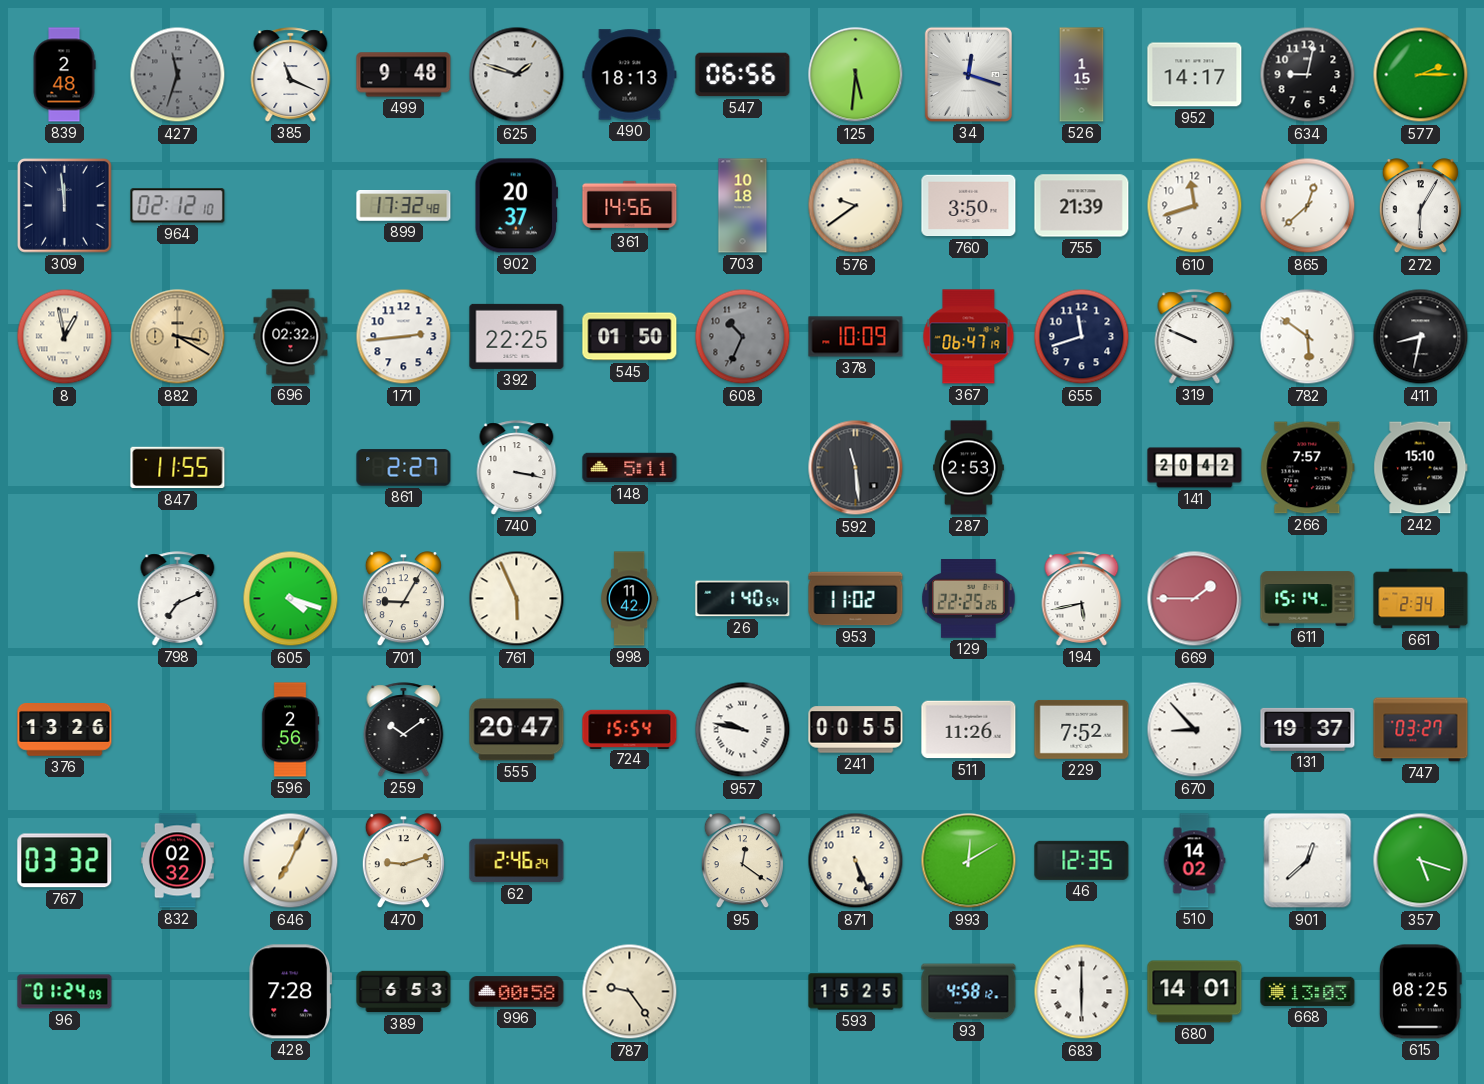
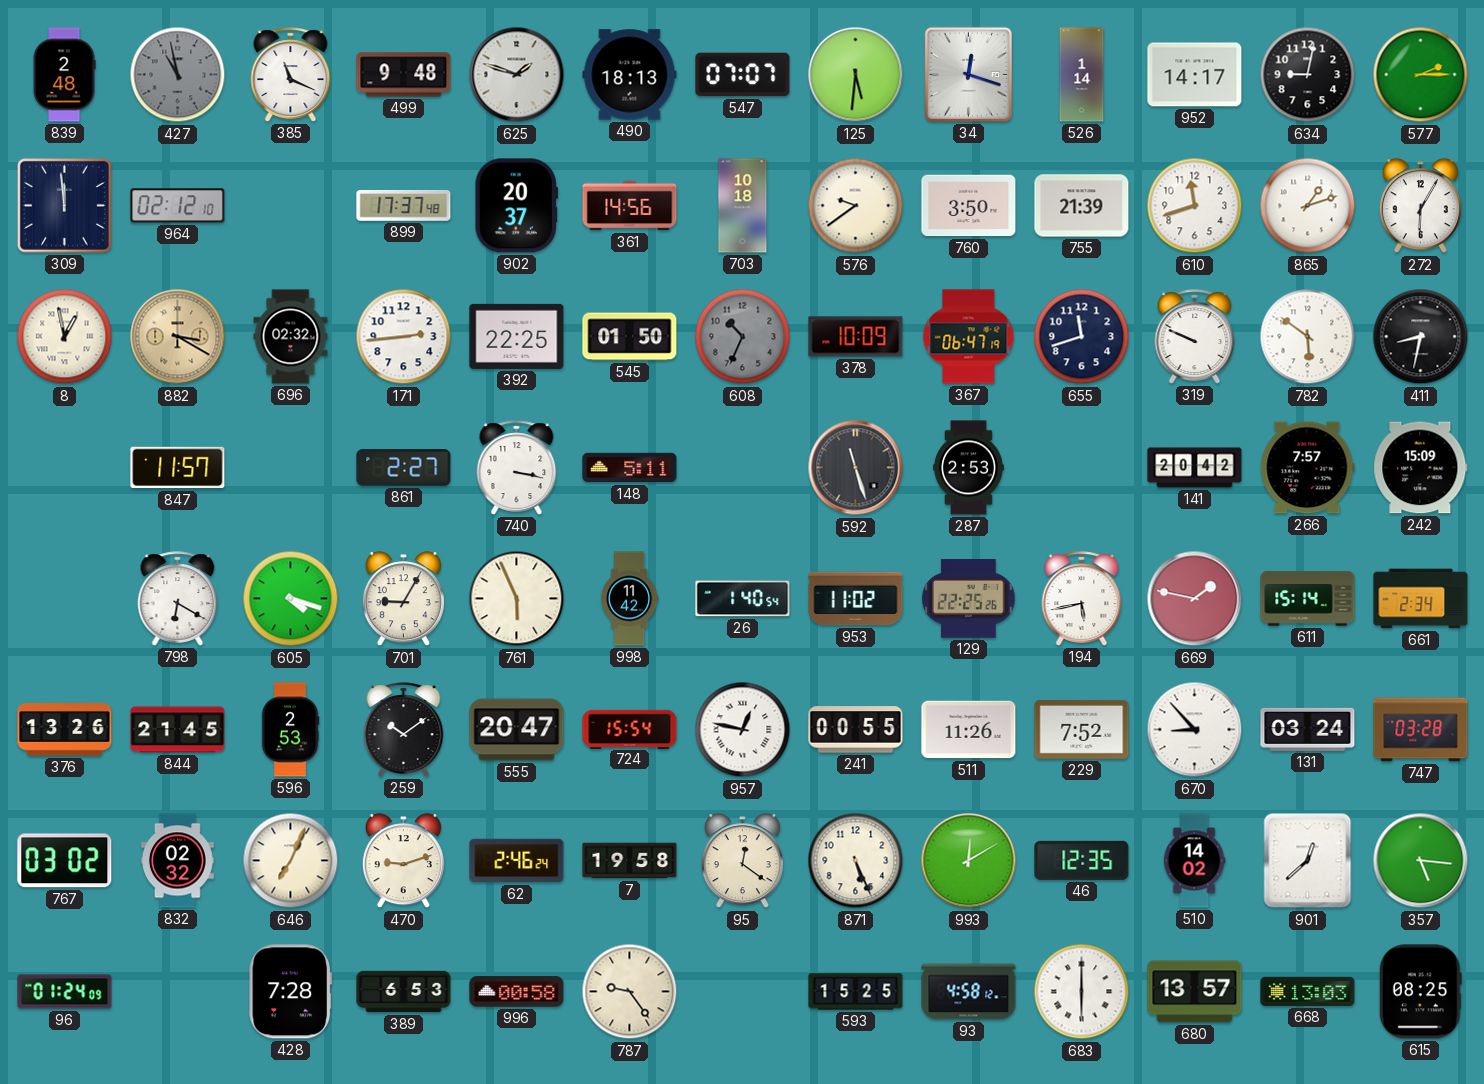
427: 11:33 -> 10:58 (178, 75)
547: 06:56 -> 07:07 (743, 75)
526: 1:15 -> 1:14 (1082, 75)
899: 17:32 -> 17:37 (404, 206)
865: 12:38 -> 1:12 (1308, 206)
847: 11:55 -> 11:57 (178, 468)
592: 11:29 -> 11:27 (856, 468)
242: 15:10 -> 15:09 (1421, 468)
798: 7:11 -> 6:20 (178, 599)
669: 1:45 -> 1:47 (1195, 599)
844: none -> 21:45 (178, 730)
596: 2:56 -> 2:53 (290, 730)
957: 9:47 -> 12:47 (743, 730)
131: 19:37 -> 03:24 (1308, 729)
747: 03:27 -> 03:28 (1421, 730)
767: 03:32 -> 03:02 (65, 861)
7: none -> 19:58 (630, 861)
357: 5:18 -> 5:16 (1421, 861)
680: 14:01 -> 13:57 (1195, 992)
